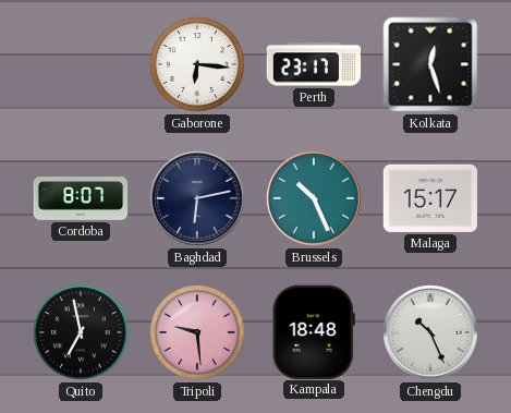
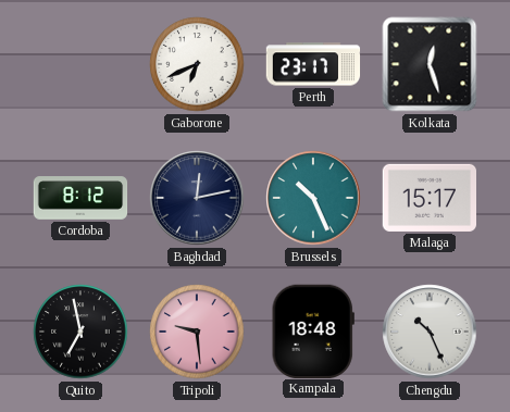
Gaborone: 6:16 -> 6:41 (197, 64)
Cordoba: 8:07 -> 8:12 (80, 198)
Baghdad: 6:13 -> 12:13 (197, 198)
